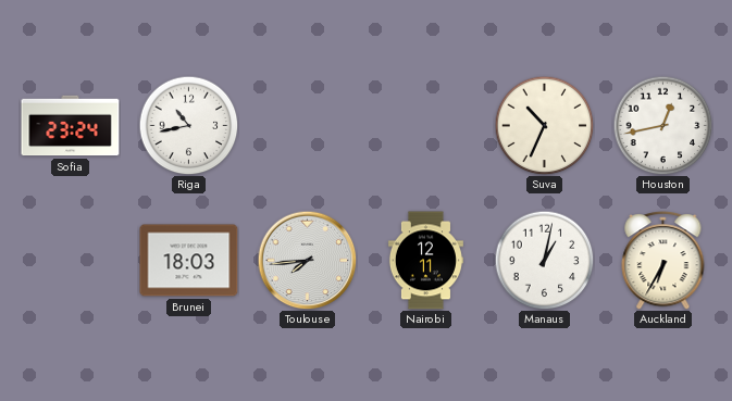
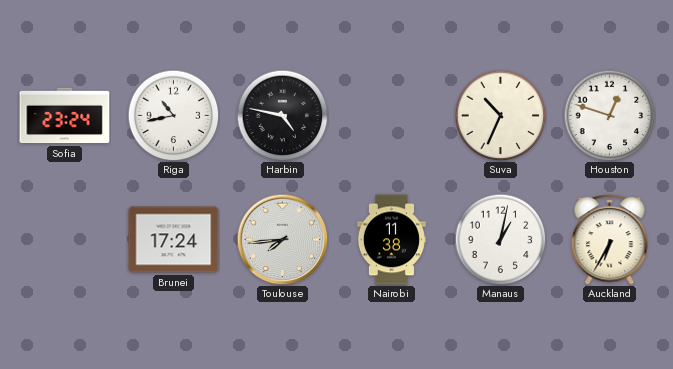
Harbin: none -> 4:47 (282, 115)
Houston: 12:43 -> 12:48 (609, 115)
Brunei: 18:03 -> 17:24 (174, 240)
Nairobi: 12:11 -> 11:38 (391, 240)
